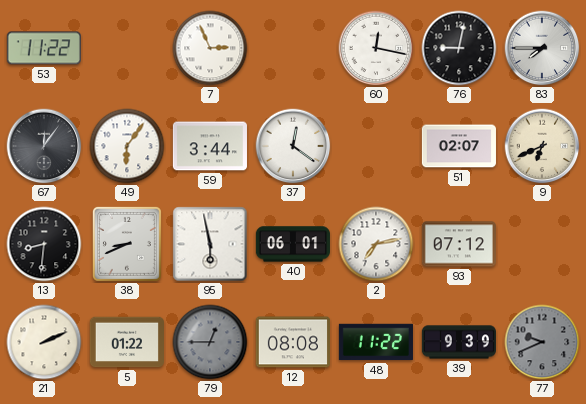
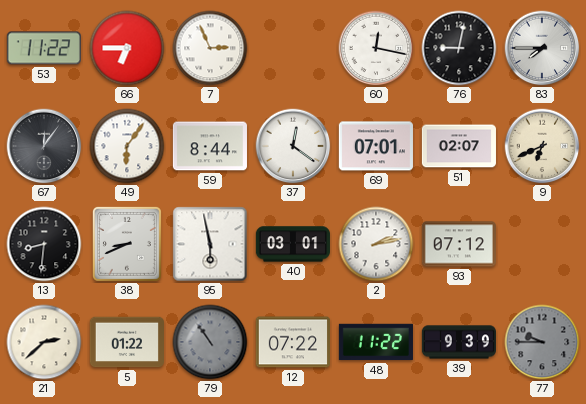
66: none -> 6:45 (127, 48)
59: 3:44 -> 8:44 (210, 146)
69: none -> 07:01 (376, 146)
40: 06:01 -> 03:01 (293, 244)
2: 7:13 -> 2:13 (376, 244)
21: 2:11 -> 2:38 (44, 342)
79: 12:45 -> 10:54 (210, 342)
12: 08:08 -> 07:22 (293, 342)
77: 9:41 -> 9:45 (542, 342)
